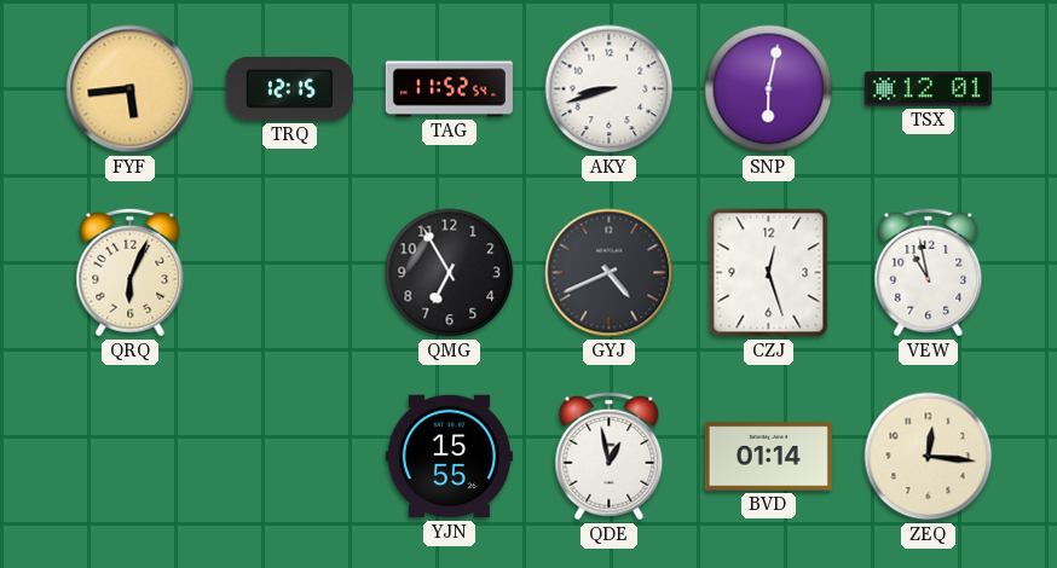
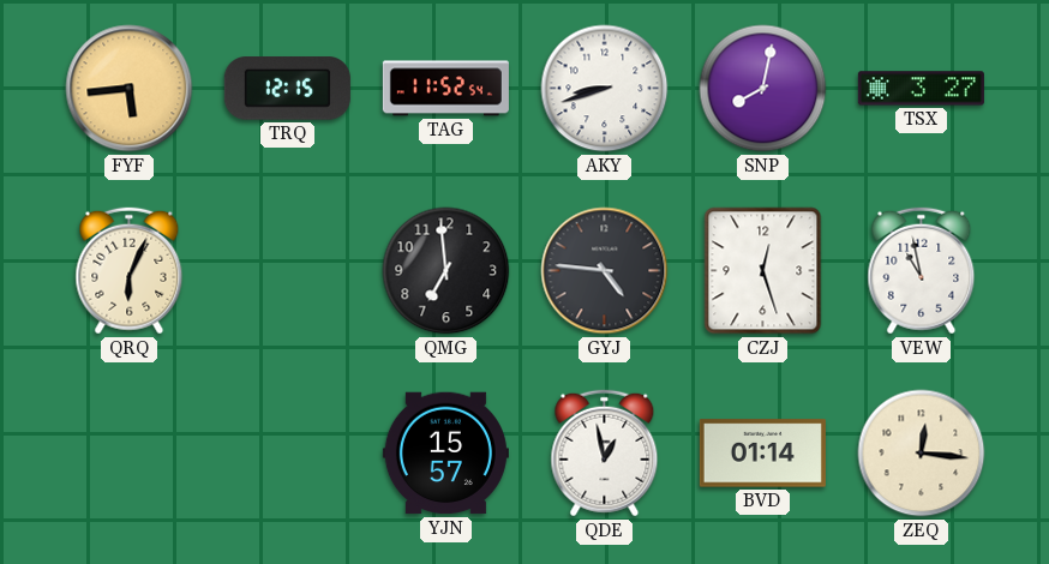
SNP: 6:02 -> 8:02 (763, 89)
TSX: 12:01 -> 3:27 (921, 89)
QMG: 6:55 -> 6:59 (446, 271)
GYJ: 4:41 -> 4:46 (605, 271)
YJN: 15:55 -> 15:57 (445, 454)
